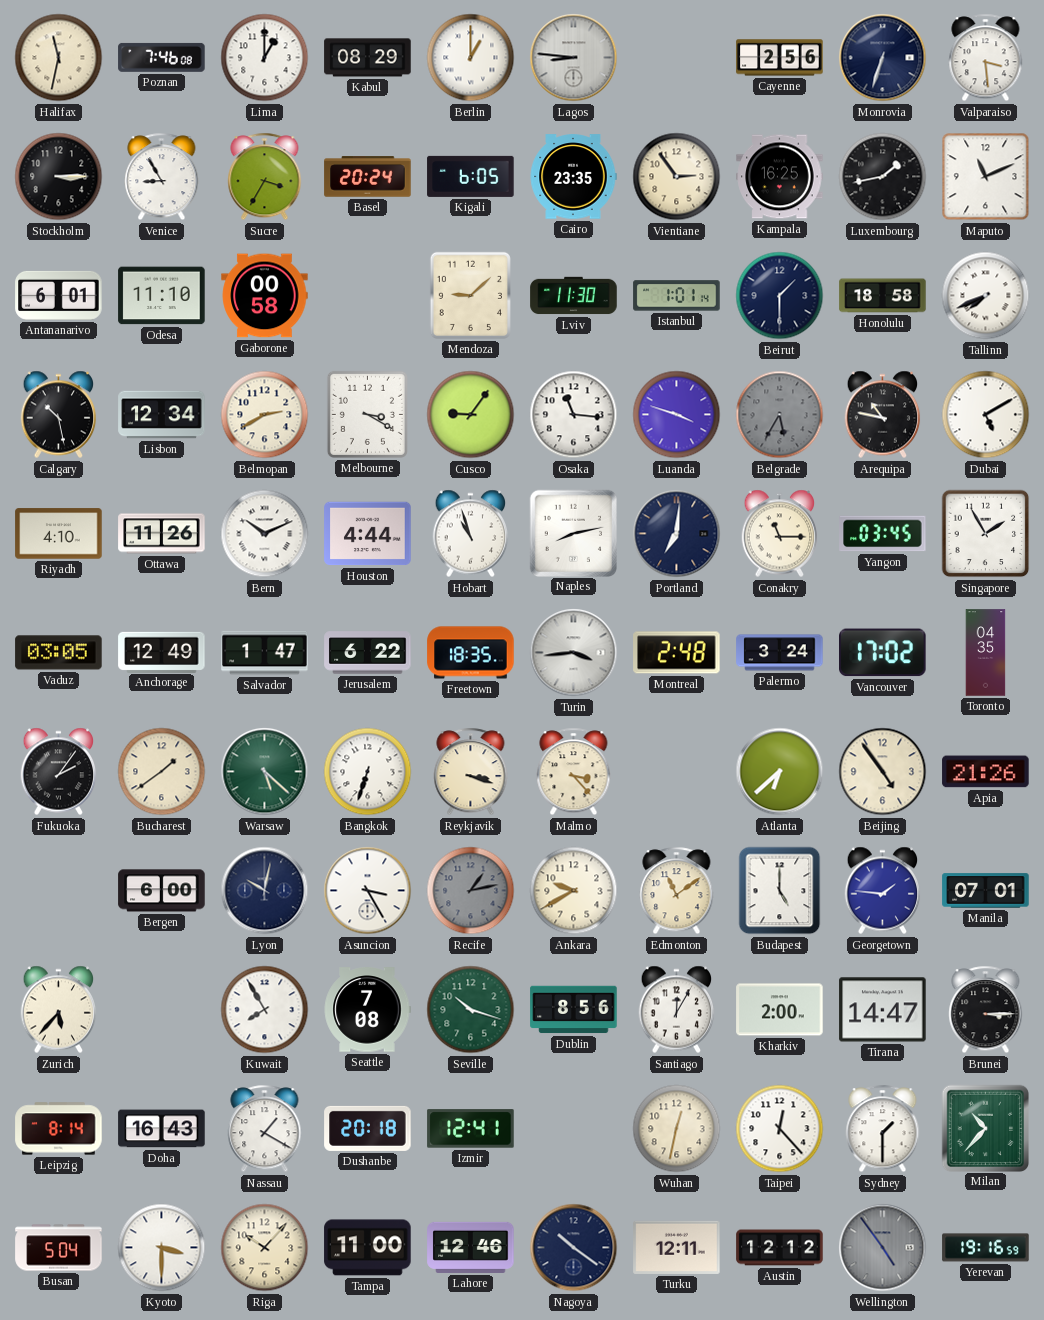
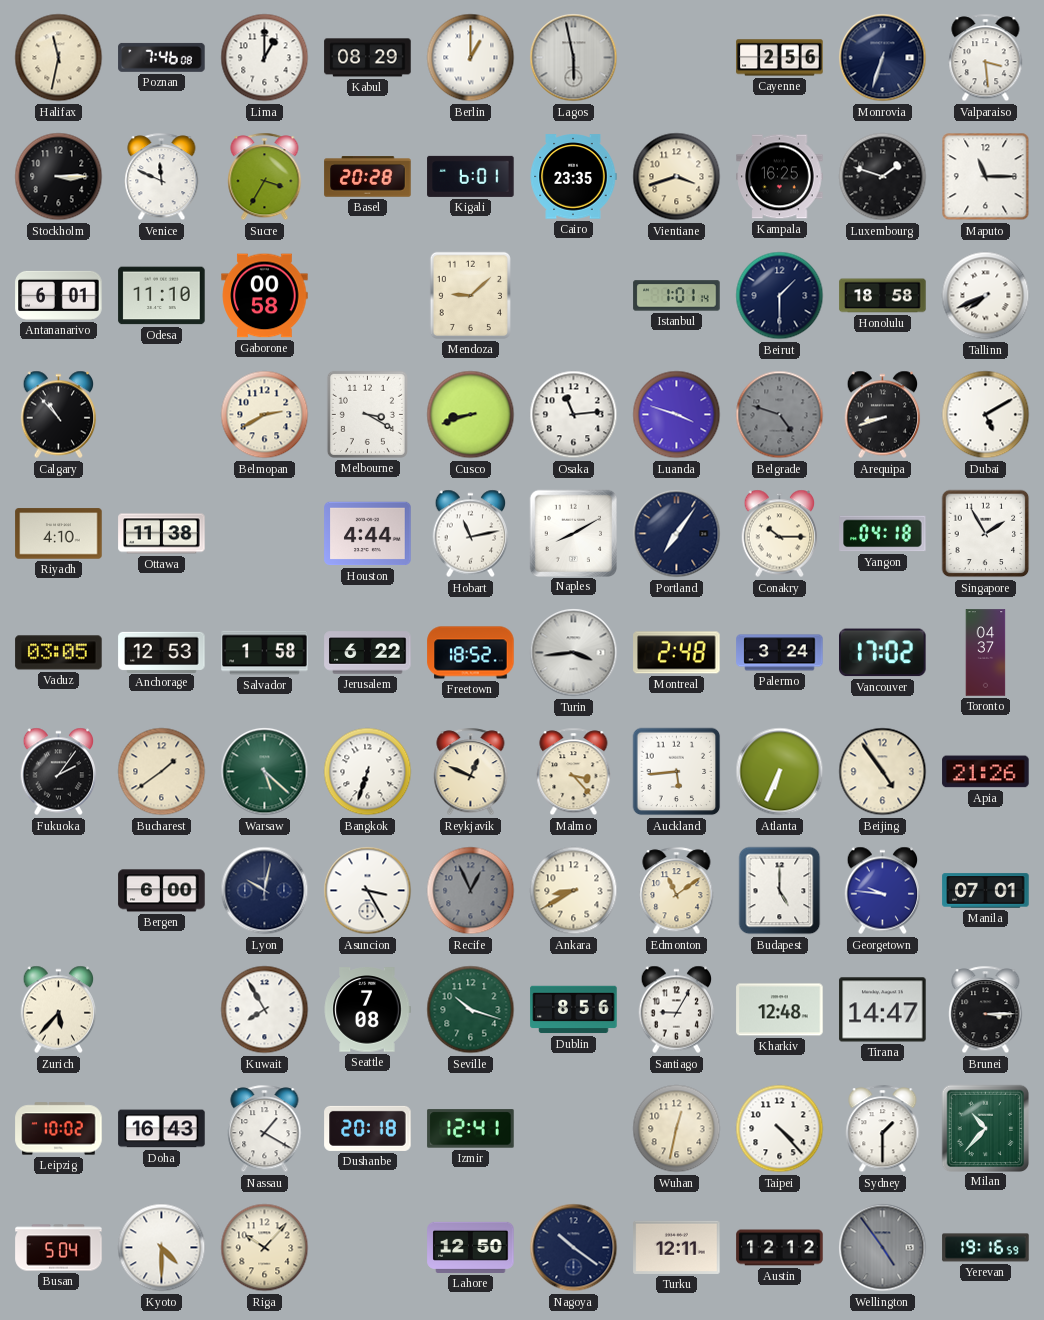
Lagos: 8:46 -> 5:58 (574, 58)
Venice: 8:55 -> 11:49 (162, 177)
Basel: 20:24 -> 20:28 (368, 177)
Kigali: 6:05 -> 6:01 (471, 176)
Vientiane: 2:54 -> 3:42 (677, 177)
Luxembourg: 1:43 -> 1:48 (883, 177)
Maputo: 11:11 -> 11:15 (986, 177)
Lviv: 11:30 -> none (574, 296)
Calgary: 10:28 -> 10:53 (59, 415)
Lisbon: 12:34 -> none (162, 415)
Cusco: 9:06 -> 8:42 (471, 415)
Osaka: 11:16 -> 11:14 (574, 415)
Belgrade: 5:35 -> 4:48 (780, 415)
Arequipa: 10:47 -> 8:42 (883, 415)
Ottawa: 11:26 -> 11:38 (162, 534)
Bern: 10:11 -> none (265, 534)
Hobart: 10:57 -> 11:13 (471, 534)
Naples: 8:13 -> 8:10 (573, 533)
Portland: 7:01 -> 7:06 (677, 534)
Conakry: 11:15 -> 10:15 (780, 534)
Yangon: 03:45 -> 04:18 (883, 534)
Anchorage: 12:49 -> 12:53 (162, 652)
Salvador: 1:47 -> 1:58 (265, 653)
Freetown: 18:35 -> 18:52 (471, 653)
Toronto: 04:35 -> 04:37 (986, 653)
Reykjavik: 3:18 -> 12:49 (471, 772)
Auckland: none -> 5:44 (677, 772)
Atlanta: 6:38 -> 6:34 (780, 772)
Recife: 1:13 -> 12:56 (471, 891)
Ankara: 9:40 -> 8:40 (574, 891)
Georgetown: 1:46 -> 9:46 (883, 891)
Santiago: 12:05 -> 9:05 (677, 1010)
Kharkiv: 2:00 -> 12:48 (780, 1010)
Leipzig: 8:14 -> 10:02 (59, 1129)
Taipei: 12:23 -> 4:23 (780, 1129)
Kyoto: 3:30 -> 4:30 (162, 1248)
Tampa: 11:00 -> none (368, 1248)
Lahore: 12:46 -> 12:50 (471, 1247)
